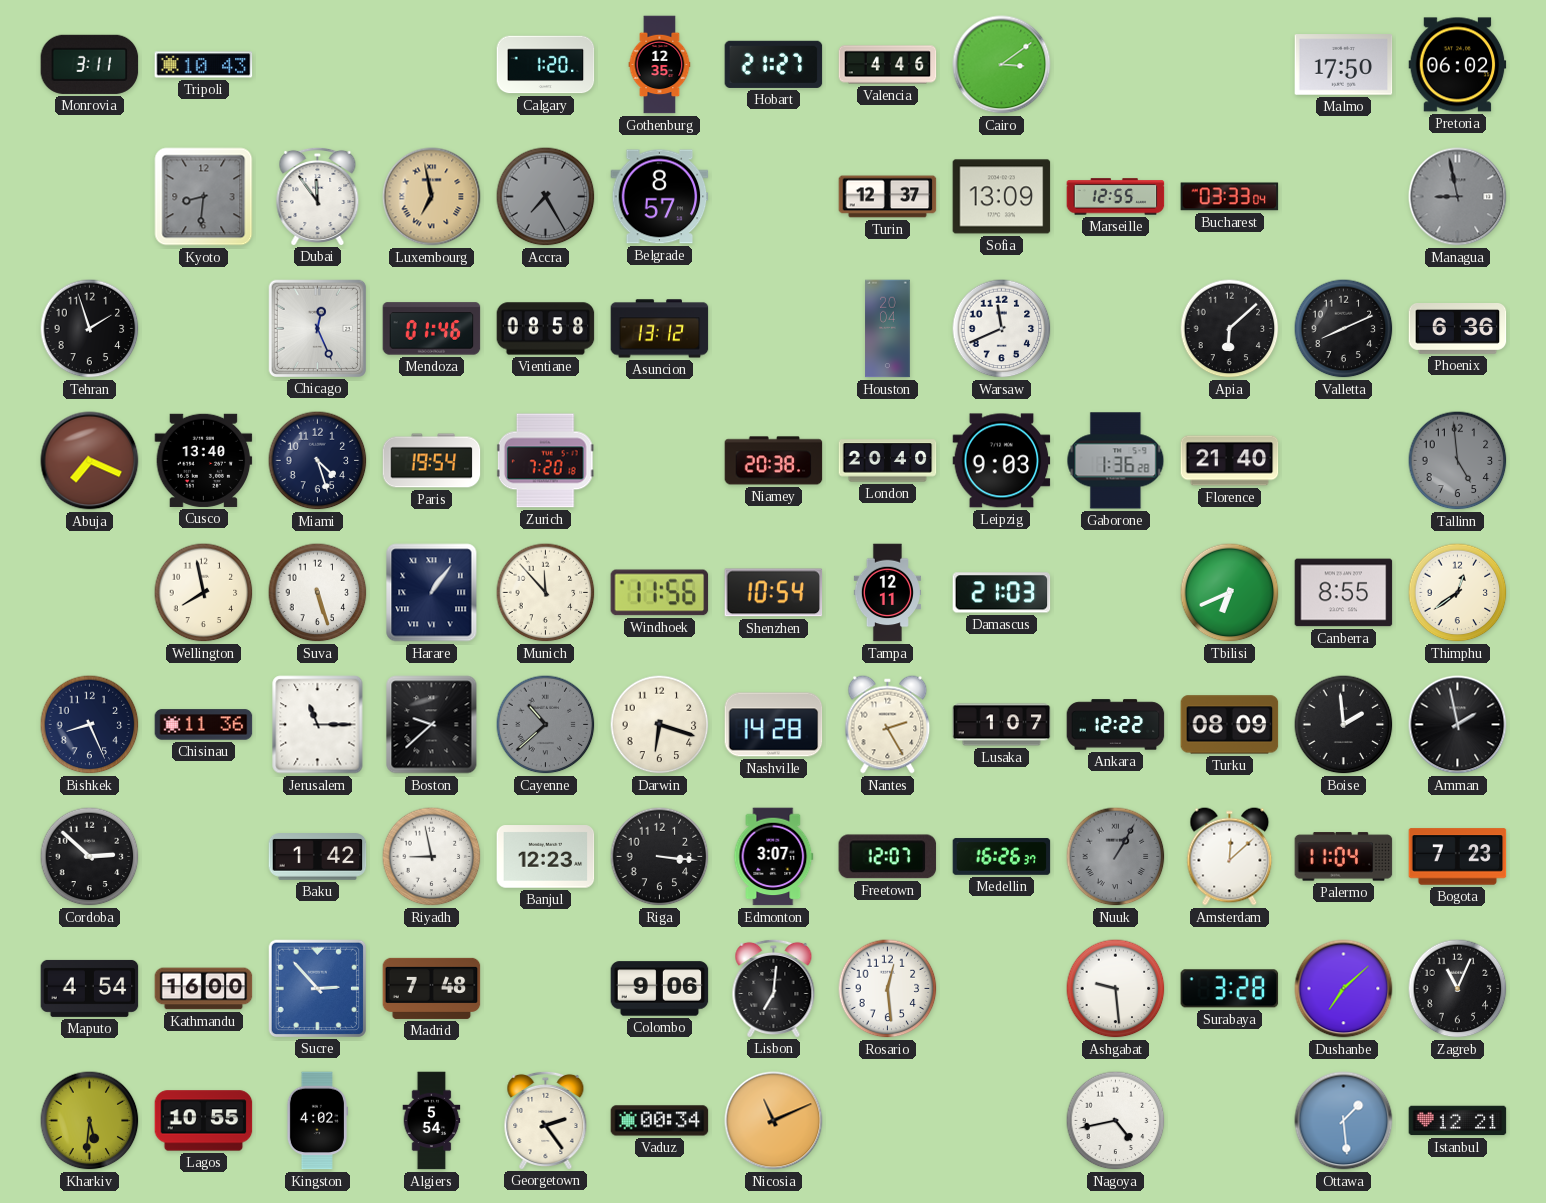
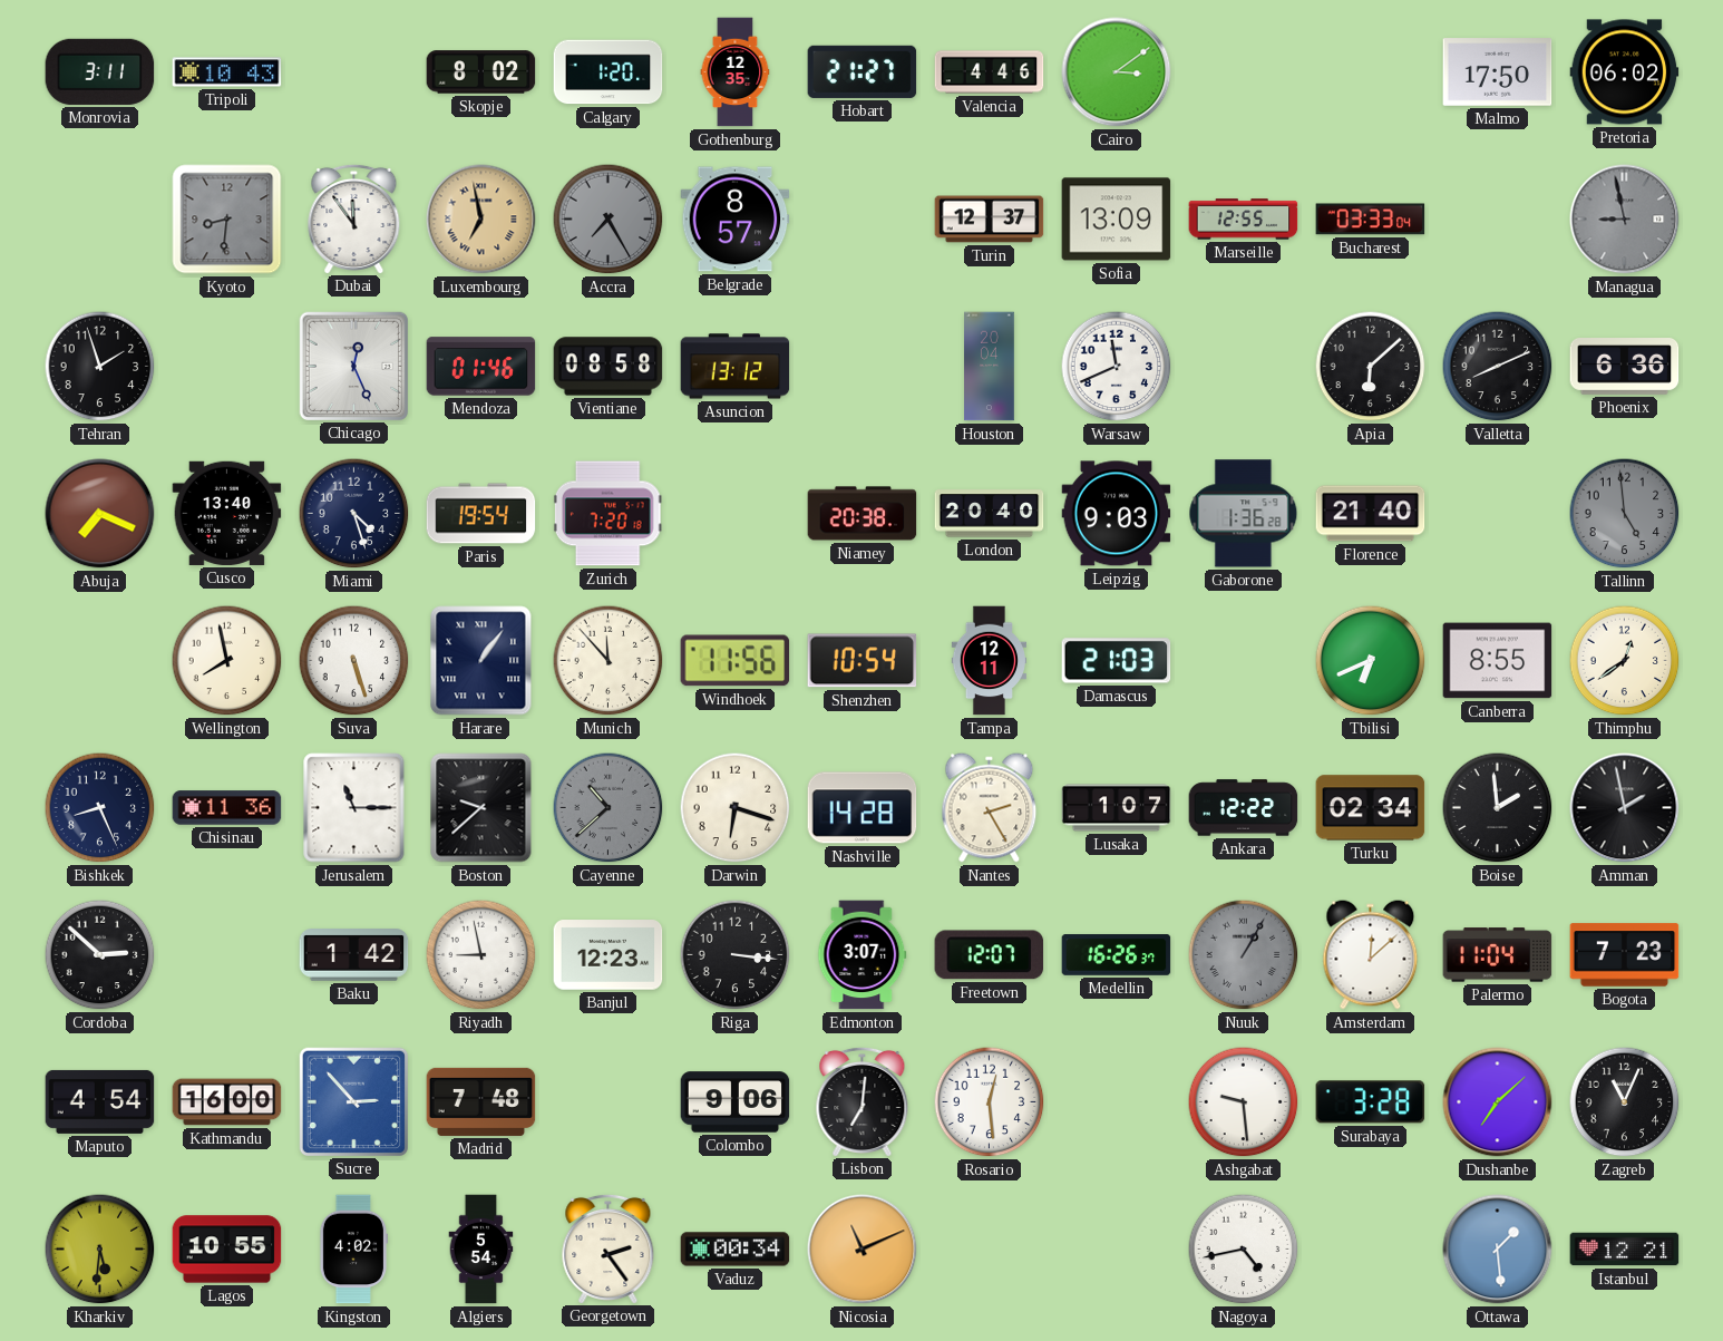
Skopje: none -> 8:02 (481, 72)
Turku: 08:09 -> 02:34 (1371, 808)
